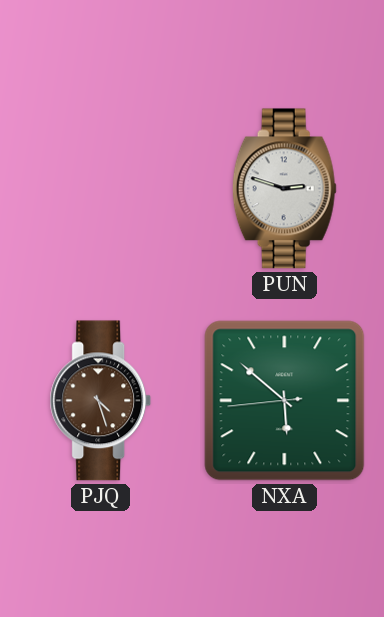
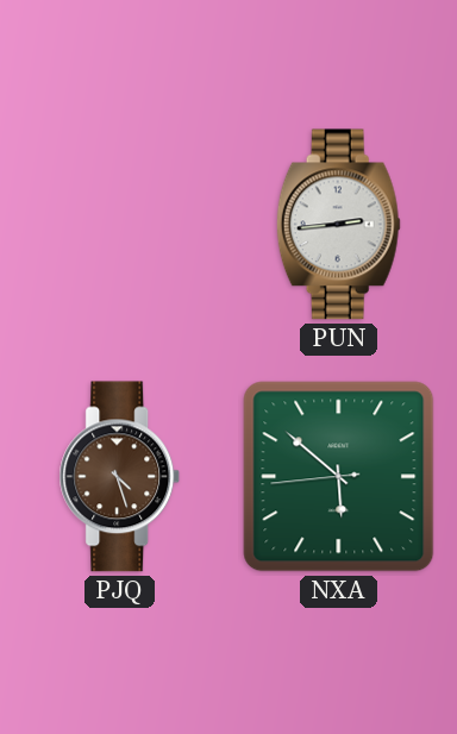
PUN: 2:48 -> 2:44 (338, 225)
